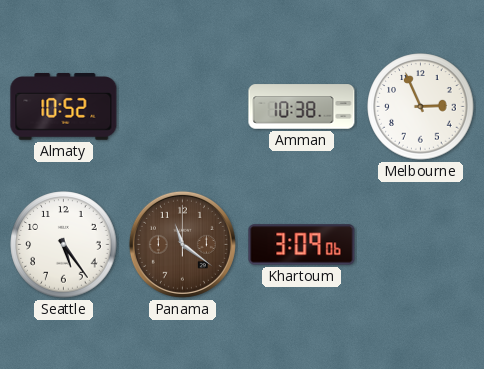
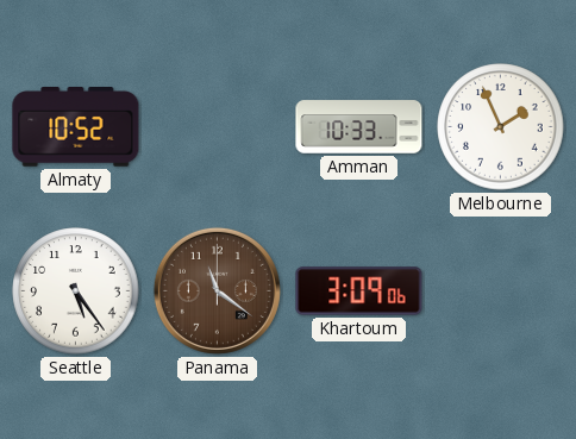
Amman: 10:38 -> 10:33 (359, 127)
Melbourne: 2:56 -> 1:56 (501, 127)
